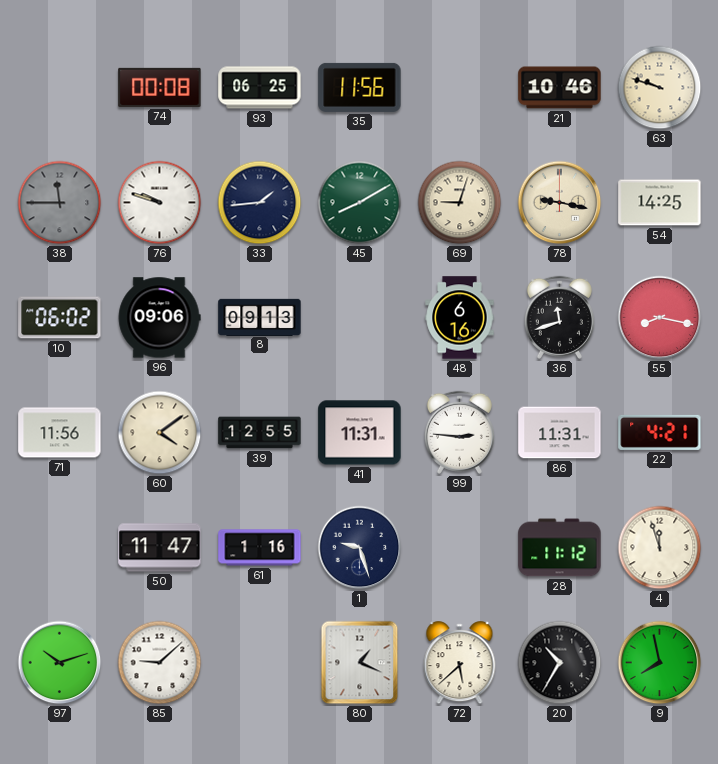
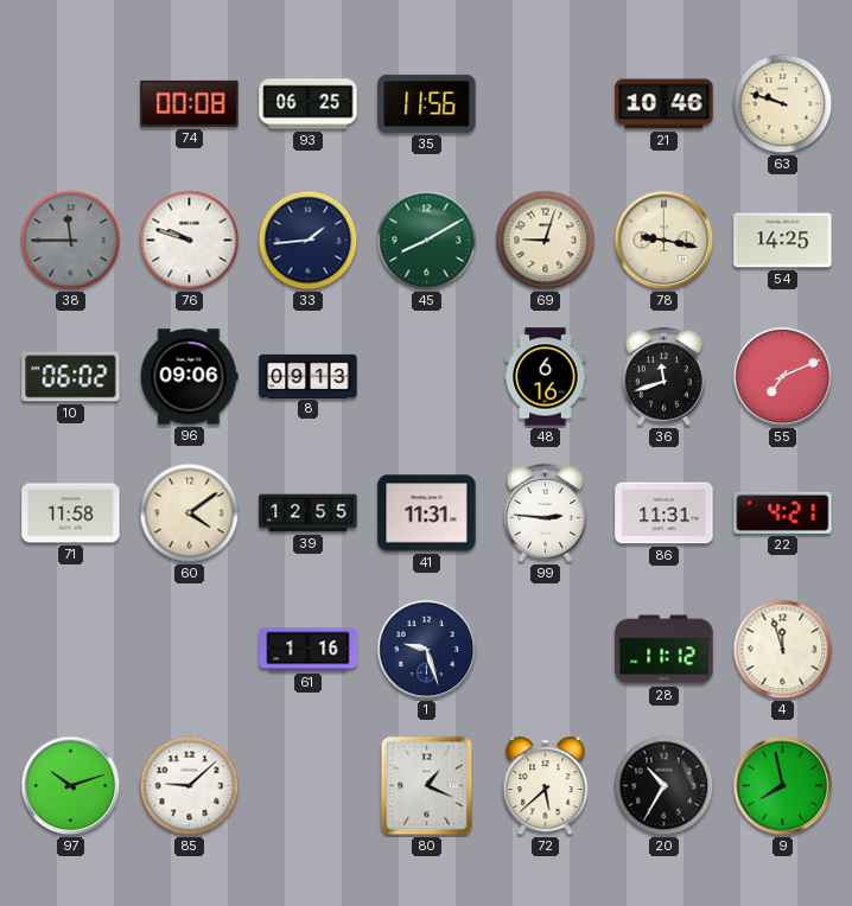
55: 8:17 -> 7:11 (783, 377)
71: 11:56 -> 11:58 (71, 513)
50: 11:47 -> none (160, 548)
